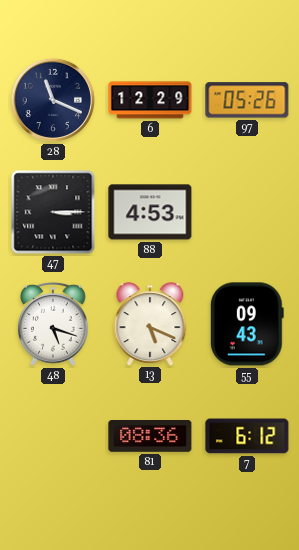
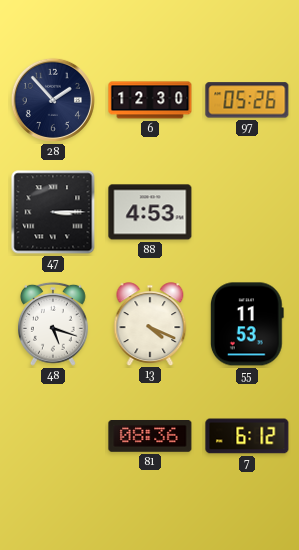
28: 11:19 -> 1:53 (53, 100)
6: 12:29 -> 12:30 (150, 100)
13: 5:19 -> 4:19 (150, 324)
55: 09:43 -> 11:53 (247, 324)
